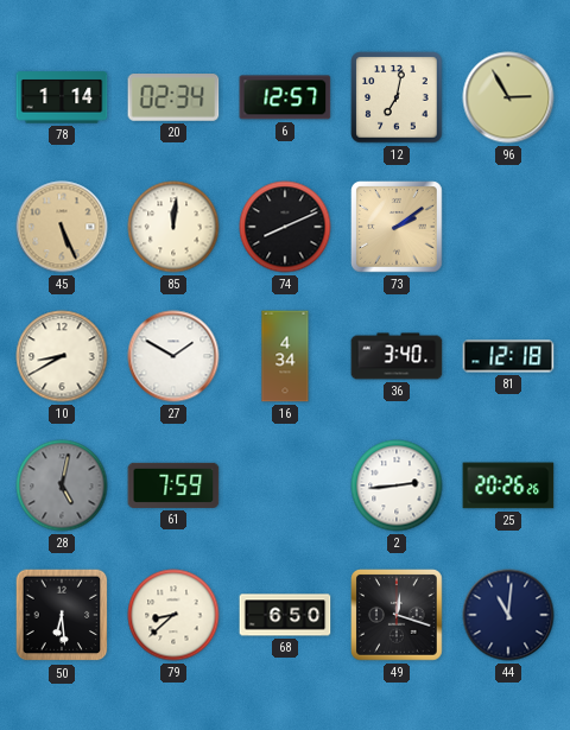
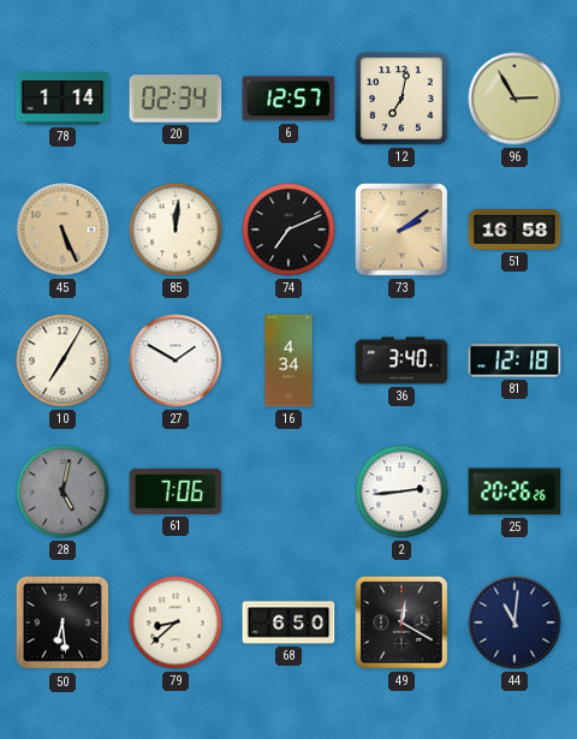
74: 8:11 -> 7:11 (288, 230)
51: none -> 16:58 (514, 230)
10: 8:40 -> 7:05 (63, 360)
61: 7:59 -> 7:06 (176, 491)
49: 12:18 -> 12:20 (401, 622)
